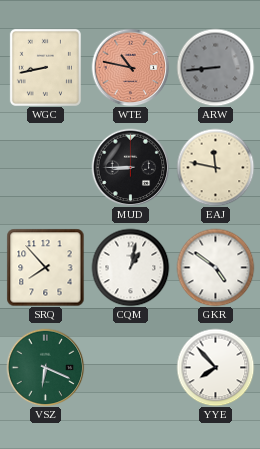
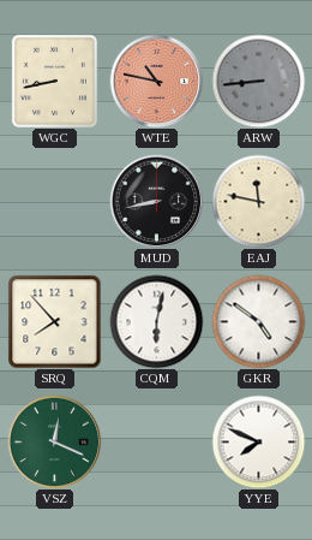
MUD: 8:45 -> 8:43 (156, 201)
CQM: 1:02 -> 6:02 (156, 321)
VSZ: 6:19 -> 12:19 (54, 441)
YYE: 7:53 -> 7:49 (258, 441)
